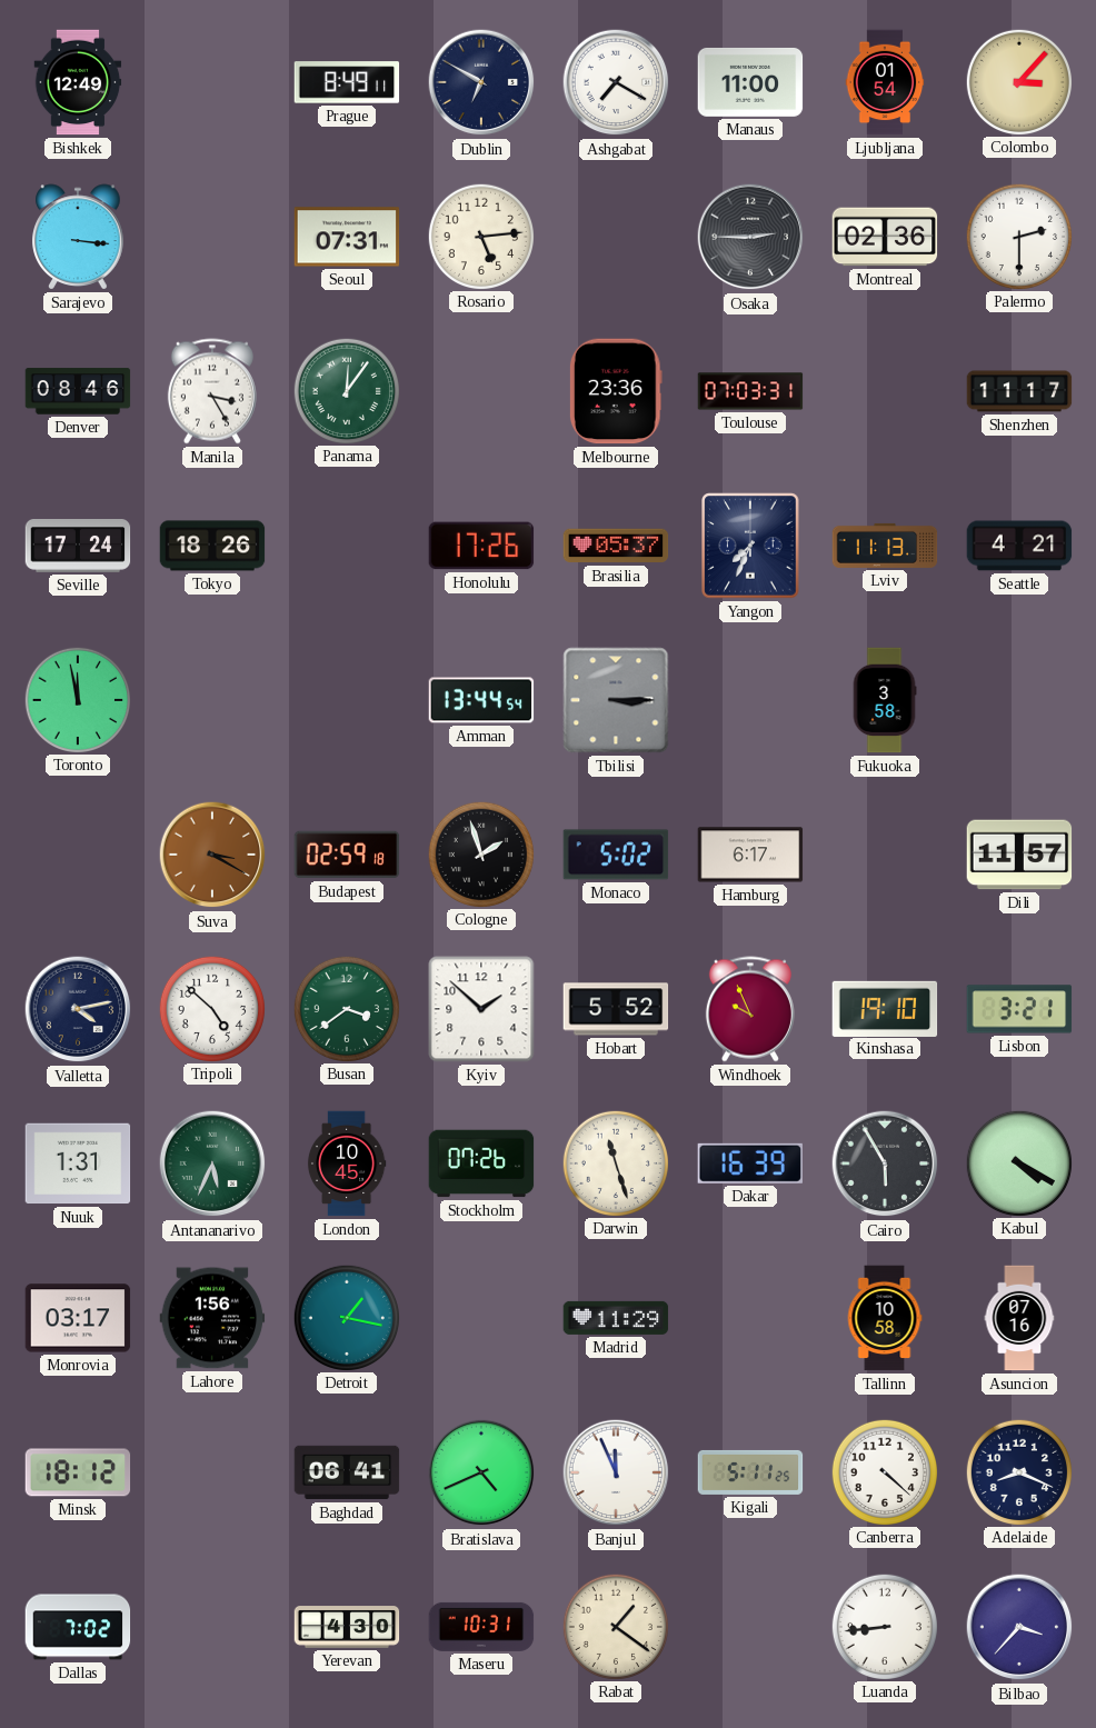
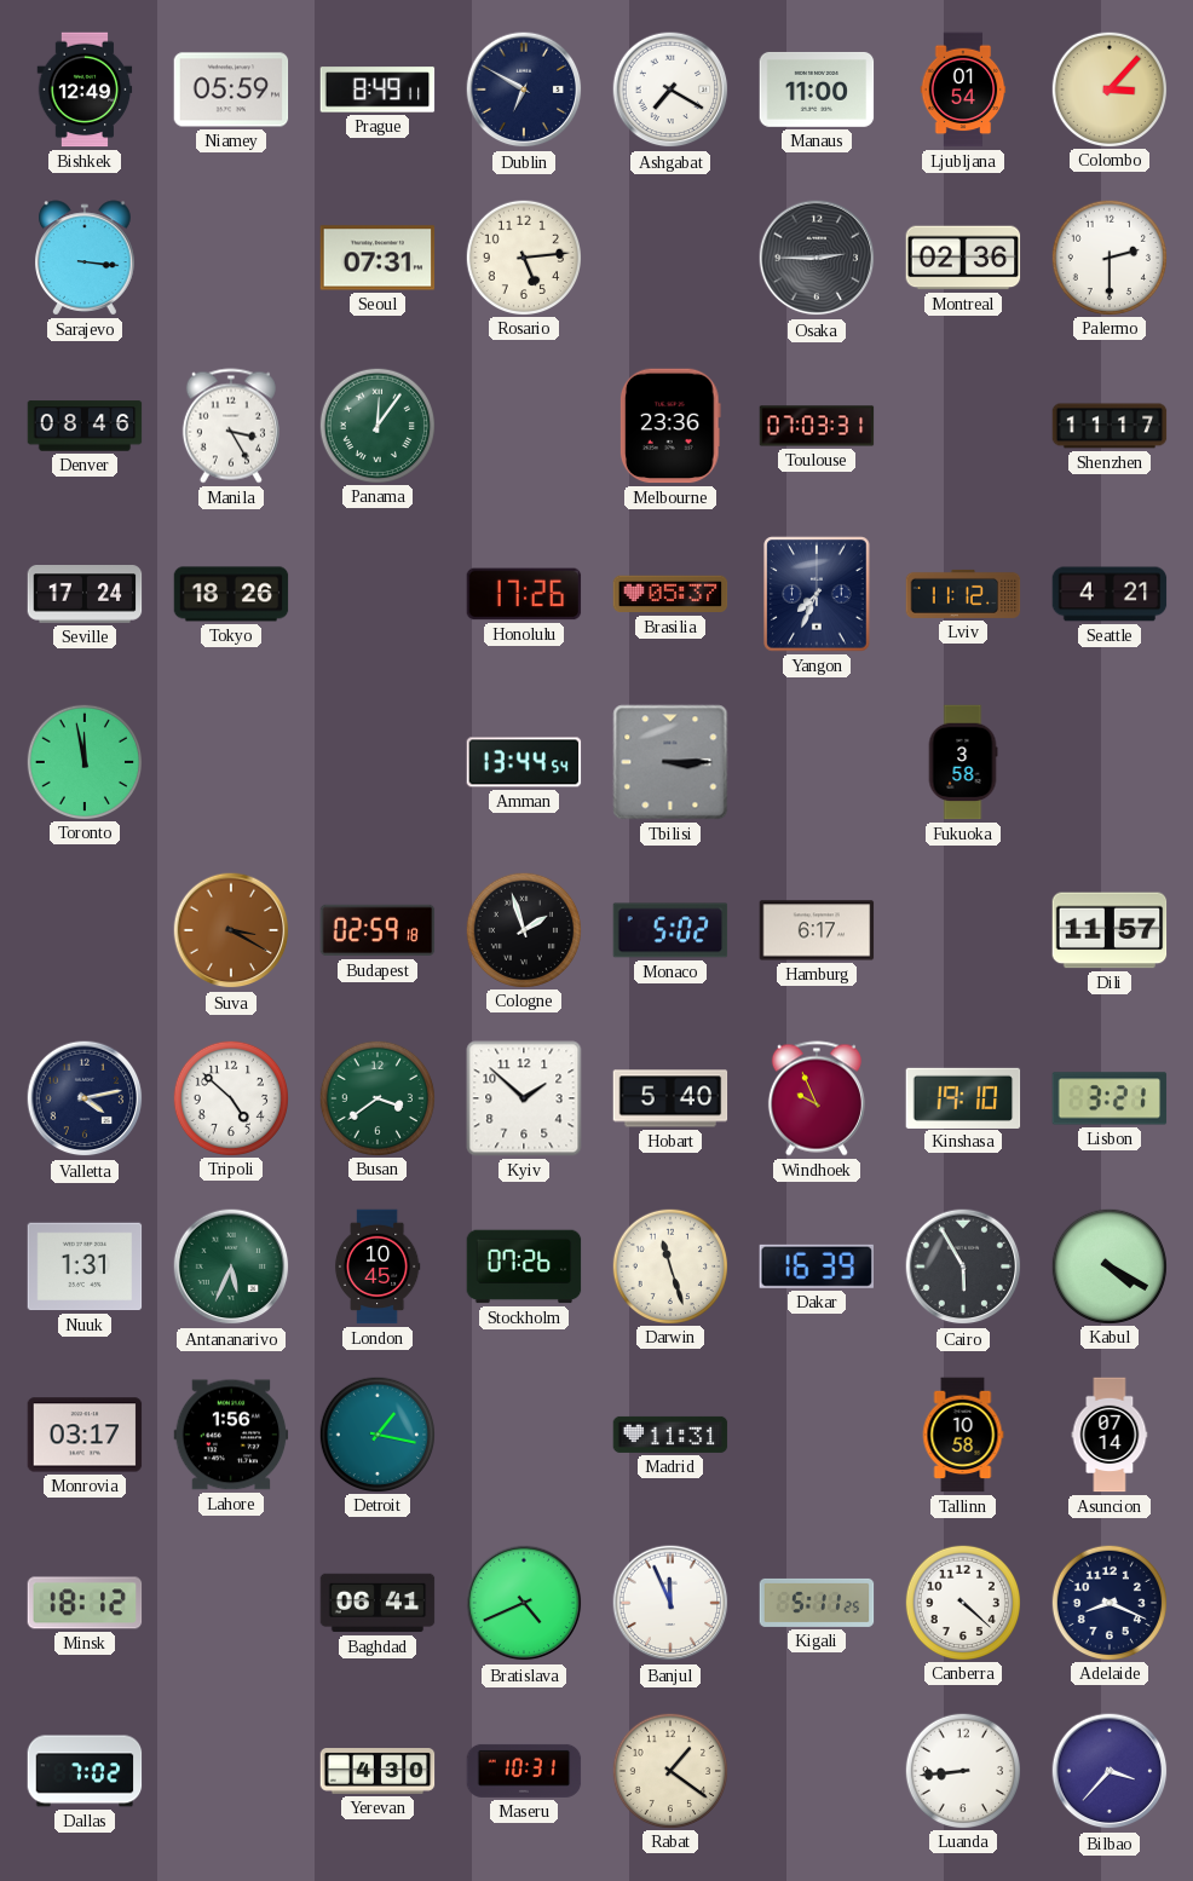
Niamey: none -> 05:59 (231, 90)
Lviv: 11:13 -> 11:12 (963, 594)
Hobart: 5:52 -> 5:40 (670, 1098)
Madrid: 11:29 -> 11:31 (670, 1435)
Asuncion: 07:16 -> 07:14 (1110, 1435)
